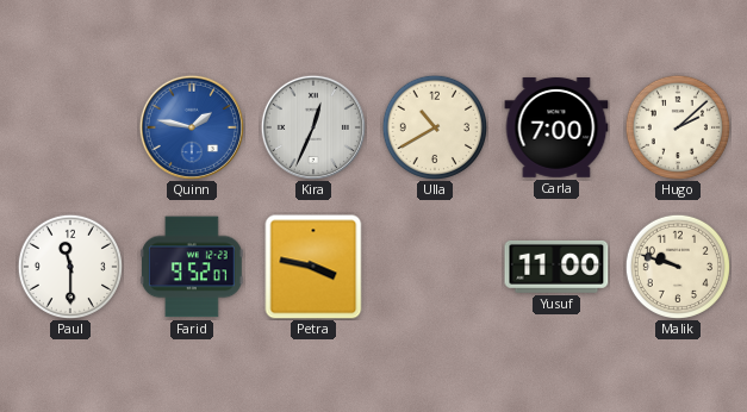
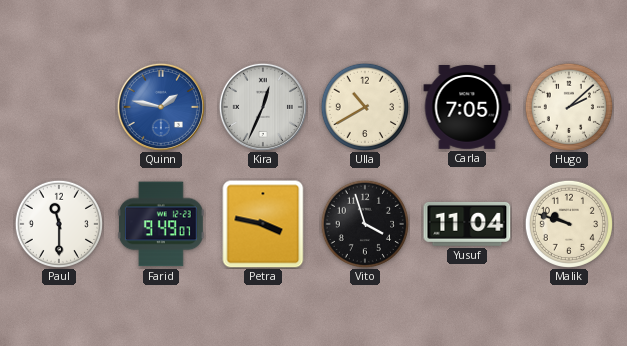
Carla: 7:00 -> 7:05 (467, 108)
Farid: 9:52 -> 9:49 (162, 224)
Vito: none -> 3:57 (364, 223)
Yusuf: 11:00 -> 11:04 (467, 224)
